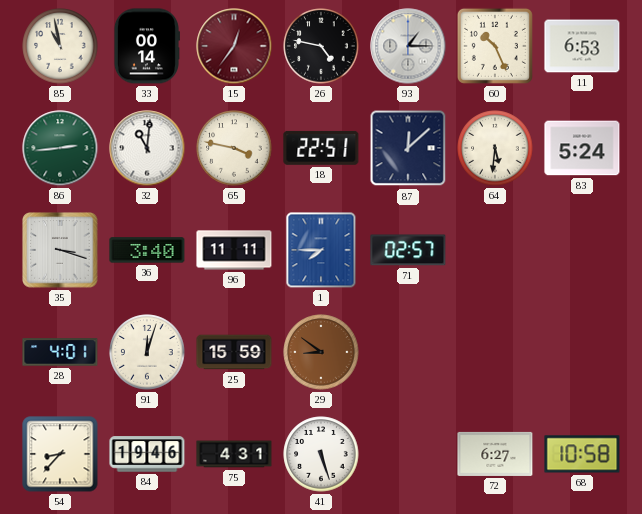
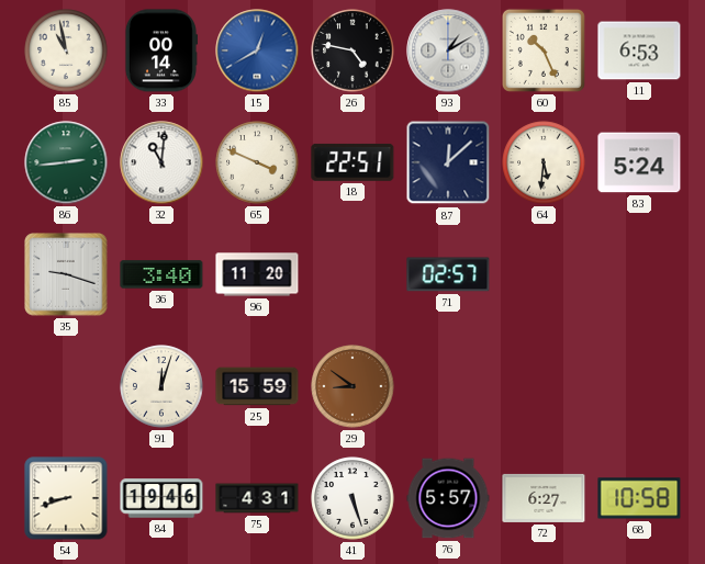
15: 12:36 -> 12:40 (257, 50)
15 dial: burgundy -> blue (257, 50)
93: 1:15 -> 1:10 (448, 50)
65: 3:47 -> 3:49 (257, 162)
35: 3:18 -> 9:18 (66, 274)
96: 11:11 -> 11:20 (257, 274)
1: 7:45 -> none (321, 250)
28: 4:01 -> none (60, 352)
54: 8:37 -> 8:42 (66, 498)
76: none -> 5:57 (448, 498)
